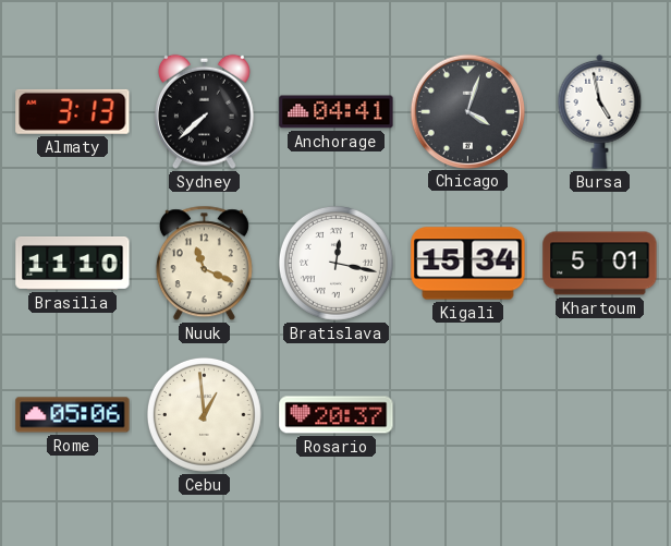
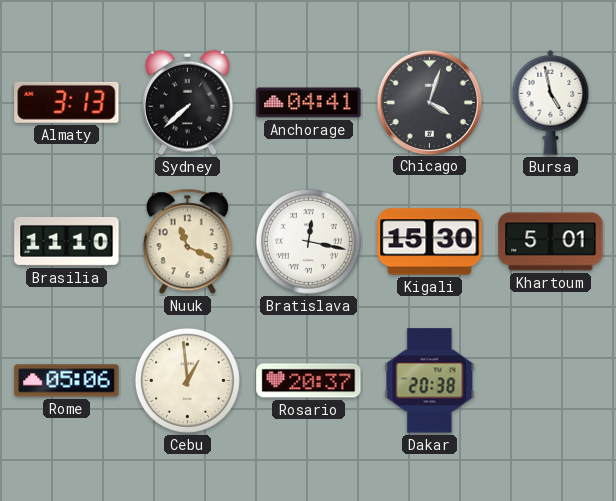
Kigali: 15:34 -> 15:30 (430, 242)
Dakar: none -> 20:38 (430, 381)
